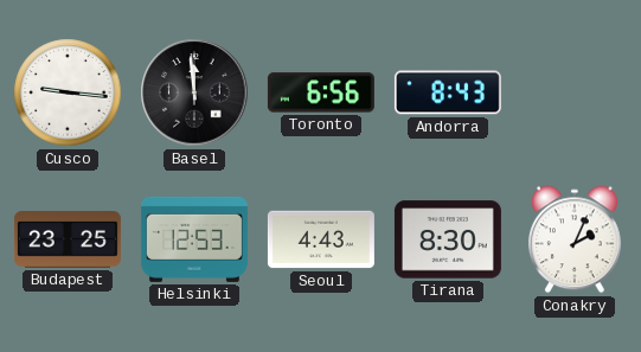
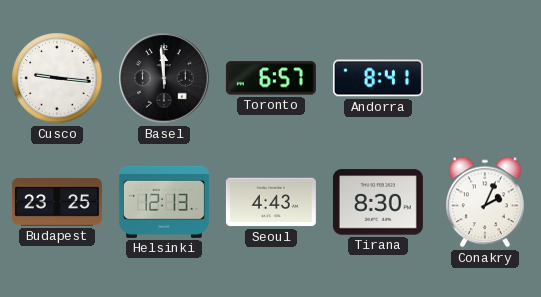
Toronto: 6:56 -> 6:57 (271, 78)
Andorra: 8:43 -> 8:41 (378, 78)
Helsinki: 12:53 -> 12:13 (164, 202)
